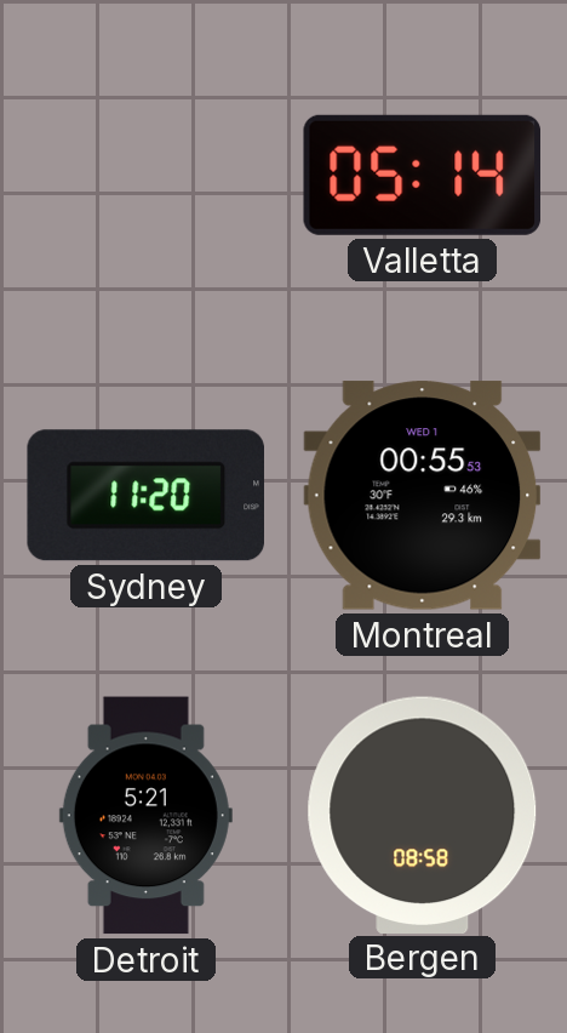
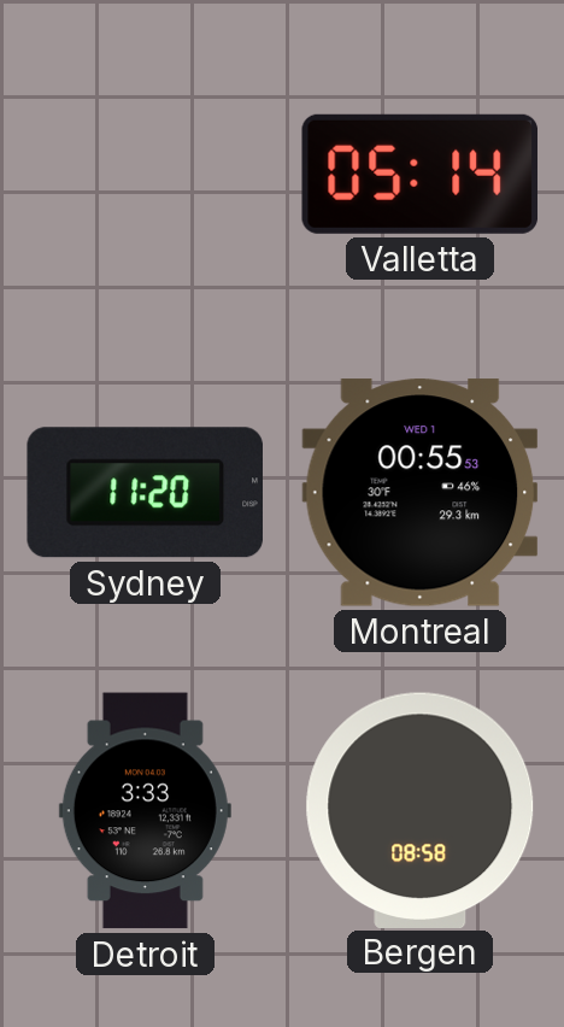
Detroit: 5:21 -> 3:33 (145, 811)
